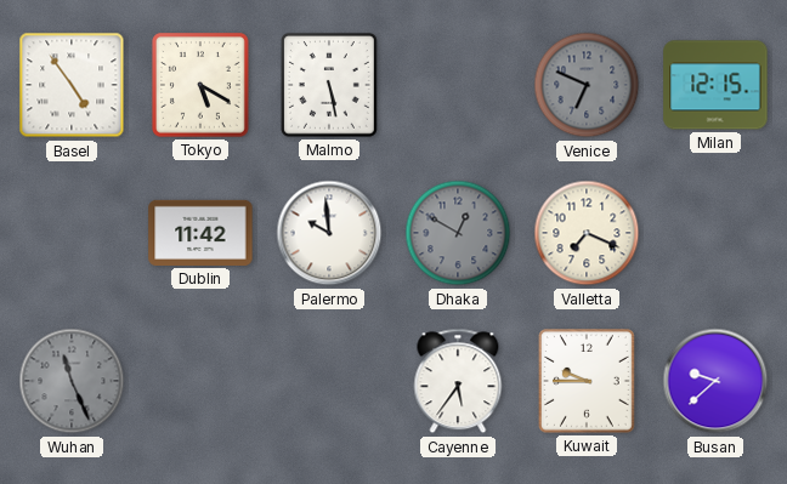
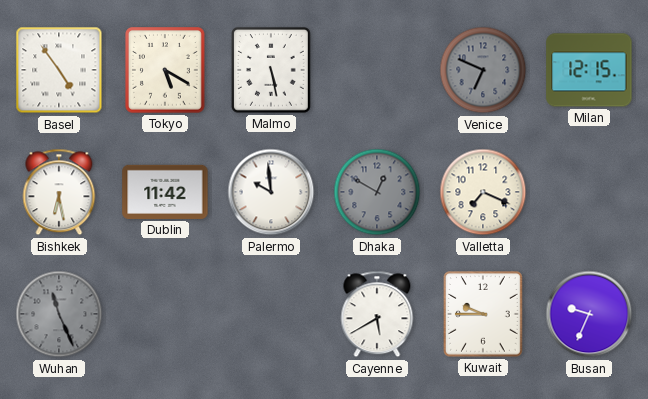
Bishkek: none -> 6:28 (59, 192)
Cayenne: 5:36 -> 5:40 (377, 314)
Busan: 9:38 -> 9:34 (589, 314)
